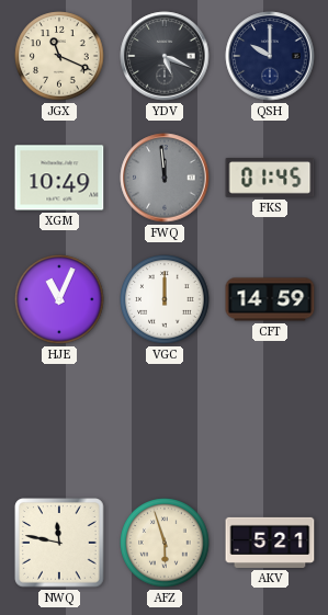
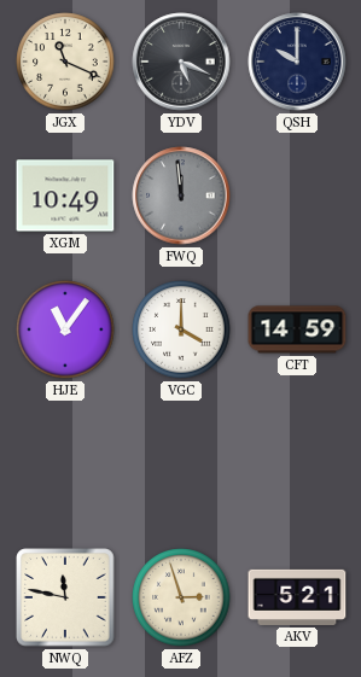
FKS: 01:45 -> none (270, 178)
HJE: 11:04 -> 11:06 (65, 329)
VGC: 12:00 -> 4:00 (181, 329)
AFZ: 5:57 -> 2:57 (181, 597)
